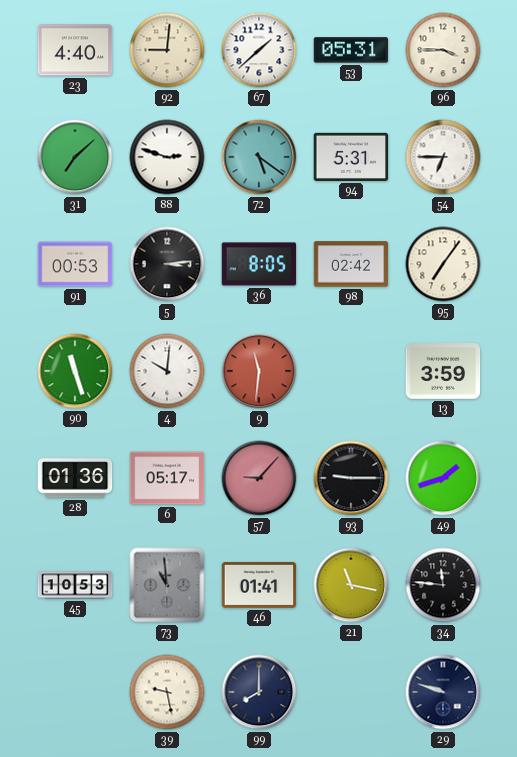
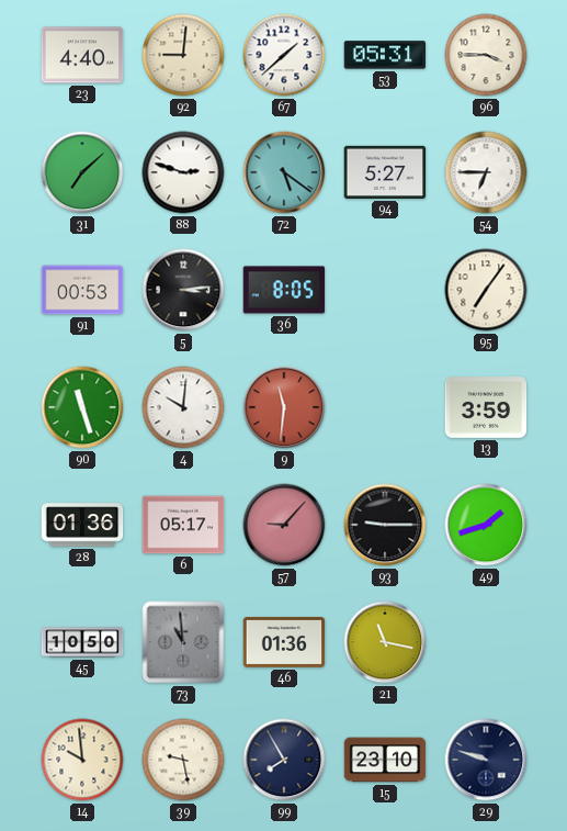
94: 5:31 -> 5:27 (385, 172)
98: 02:42 -> none (351, 264)
45: 10:53 -> 10:50 (82, 642)
46: 01:41 -> 01:36 (284, 642)
34: 11:46 -> none (443, 585)
14: none -> 9:59 (82, 760)
99: 8:00 -> 7:55 (284, 760)
15: none -> 23:10 (385, 760)
